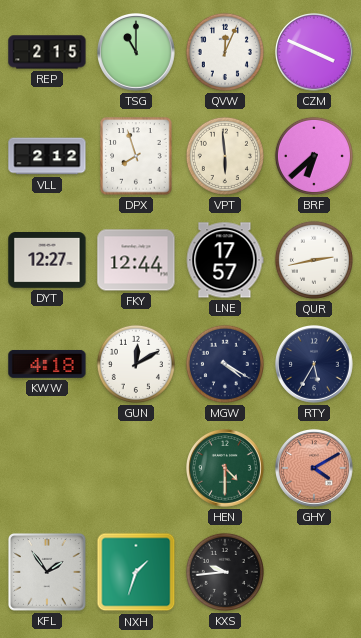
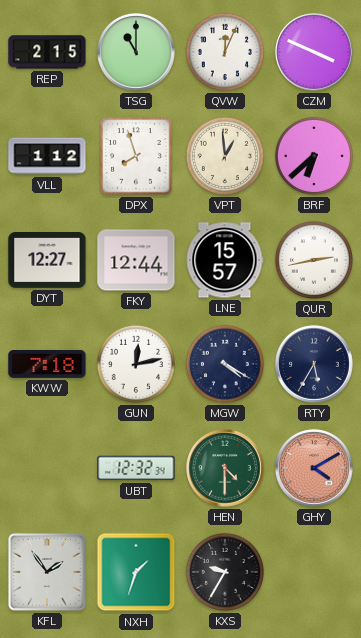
VLL: 2:12 -> 1:12 (47, 156)
VPT: 5:59 -> 12:59 (225, 156)
LNE: 17:57 -> 15:57 (225, 260)
KWW: 4:18 -> 7:18 (47, 364)
GUN: 12:10 -> 12:13 (136, 364)
UBT: none -> 12:32 (136, 468)
KXS: 9:44 -> 9:35 (225, 572)
